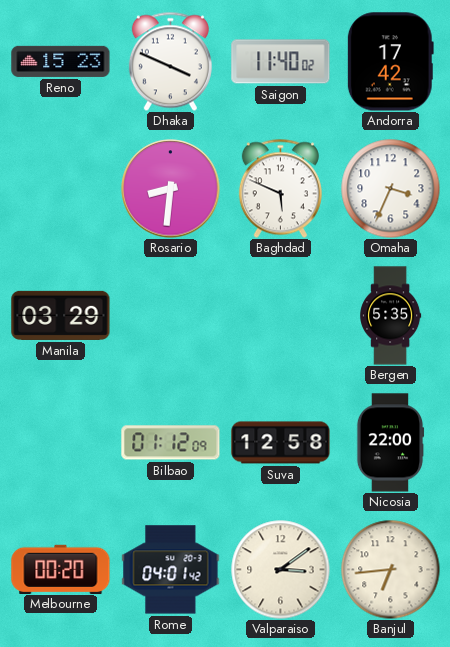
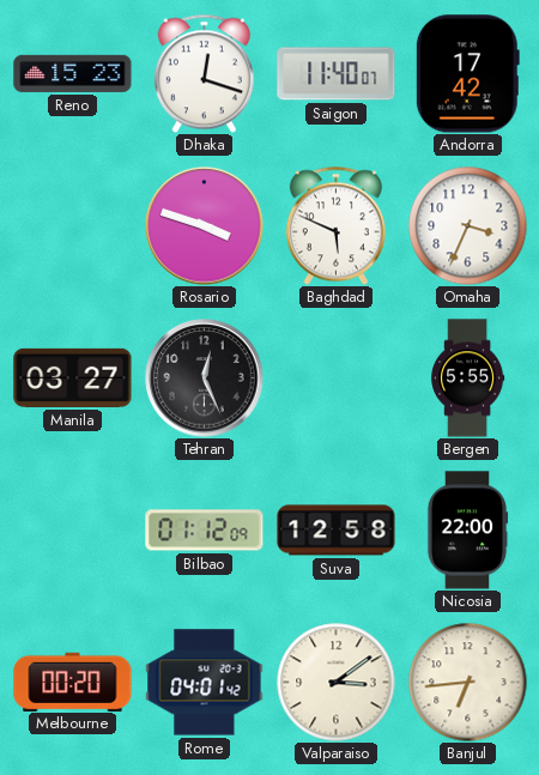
Dhaka: 3:49 -> 12:18 (204, 73)
Saigon: 11:40:02 -> 11:40:07 (337, 74)
Rosario: 8:31 -> 3:48 (205, 226)
Manila: 03:29 -> 03:27 (73, 377)
Tehran: none -> 12:26 (205, 379)
Bergen: 5:35 -> 5:55 (468, 379)
